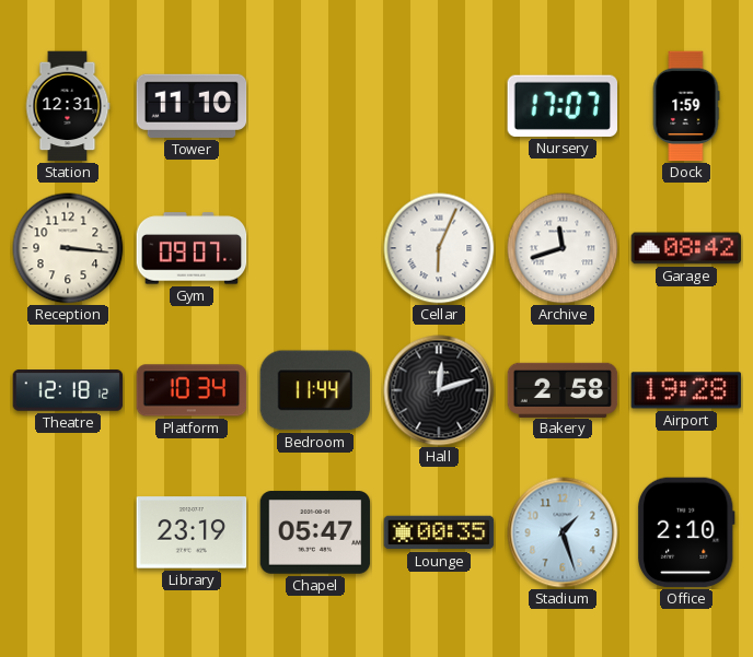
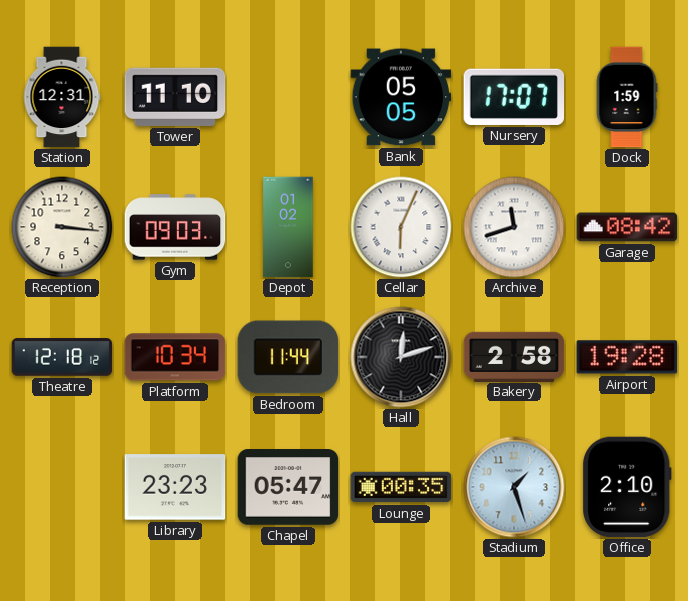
Bank: none -> 05:05 (401, 97)
Gym: 09:07 -> 09:03 (175, 227)
Depot: none -> 01:02 (288, 227)
Library: 23:19 -> 23:23 (175, 487)
